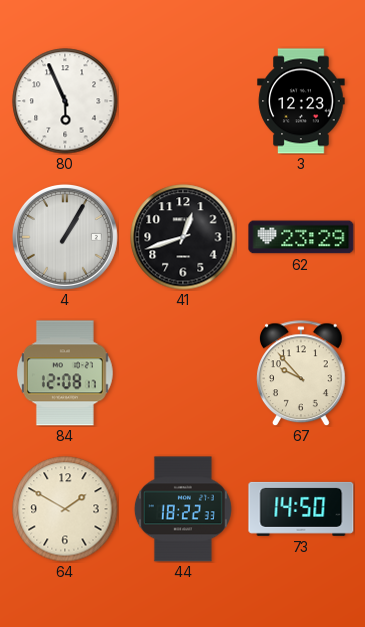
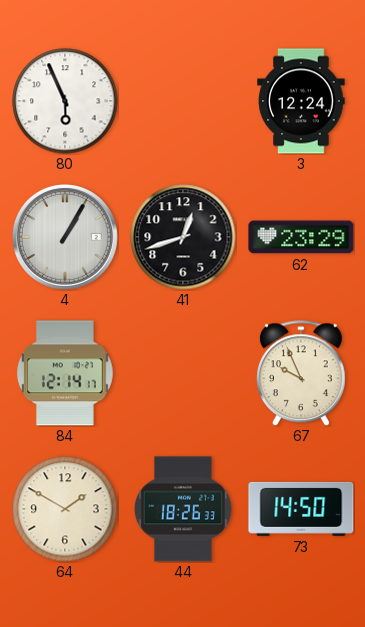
3: 12:23 -> 12:24 (301, 101)
84: 12:08 -> 12:14 (66, 373)
67: 9:53 -> 9:56 (302, 373)
44: 18:22 -> 18:26 (183, 509)
